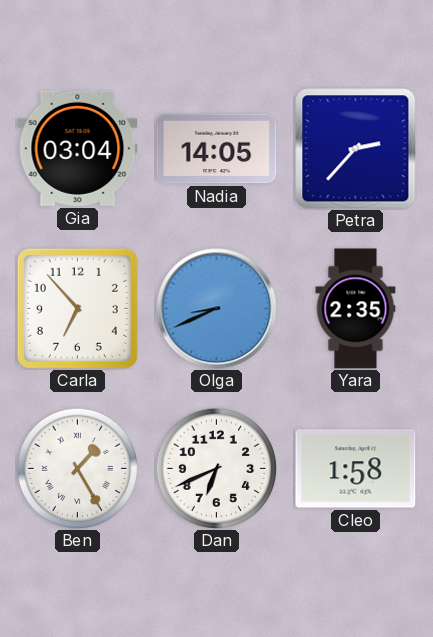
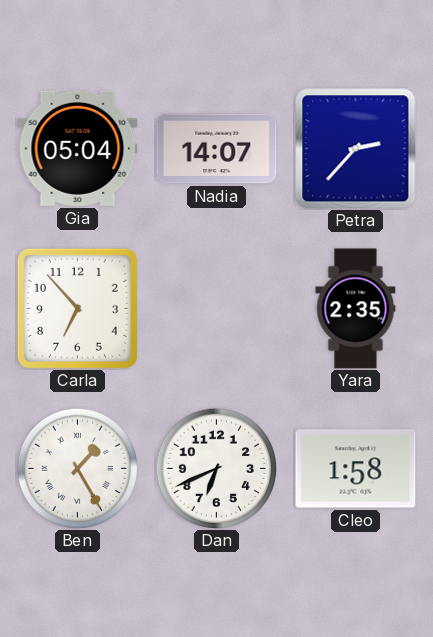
Gia: 03:04 -> 05:04 (78, 148)
Nadia: 14:05 -> 14:07 (217, 149)
Olga: 8:41 -> none (217, 309)
